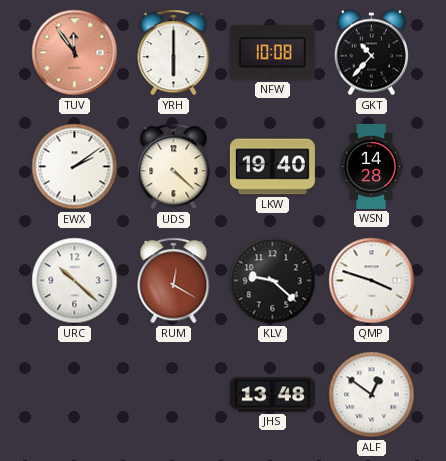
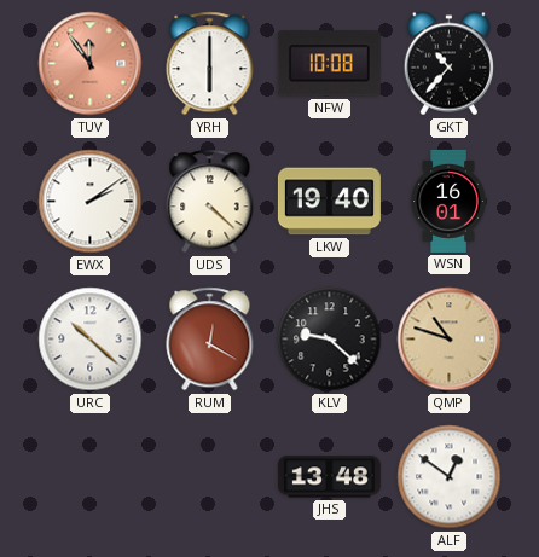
WSN: 14:28 -> 16:01 (448, 201)
QMP: 3:48 -> 10:48 (450, 340)
QMP dial: white -> champagne (450, 340)
